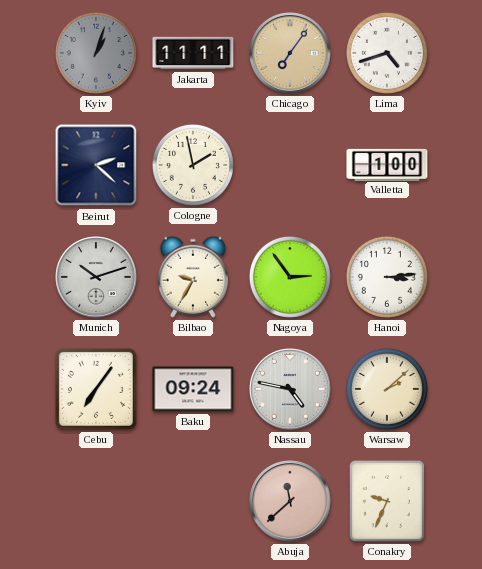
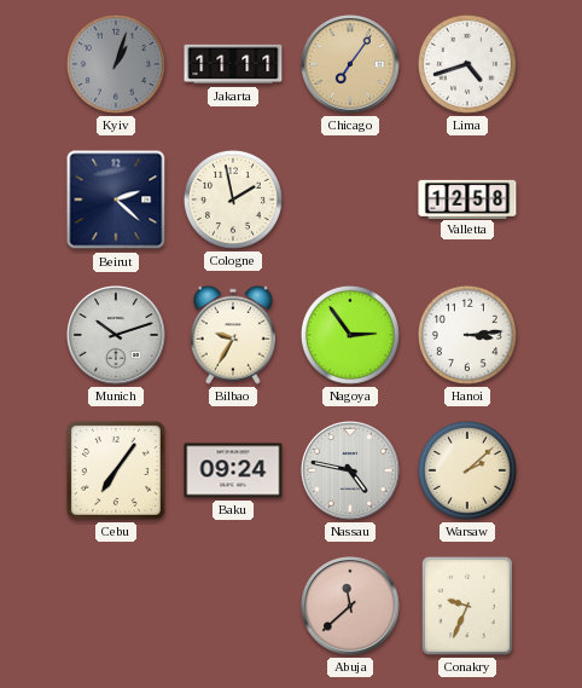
Valletta: 1:00 -> 12:58 (467, 198)
